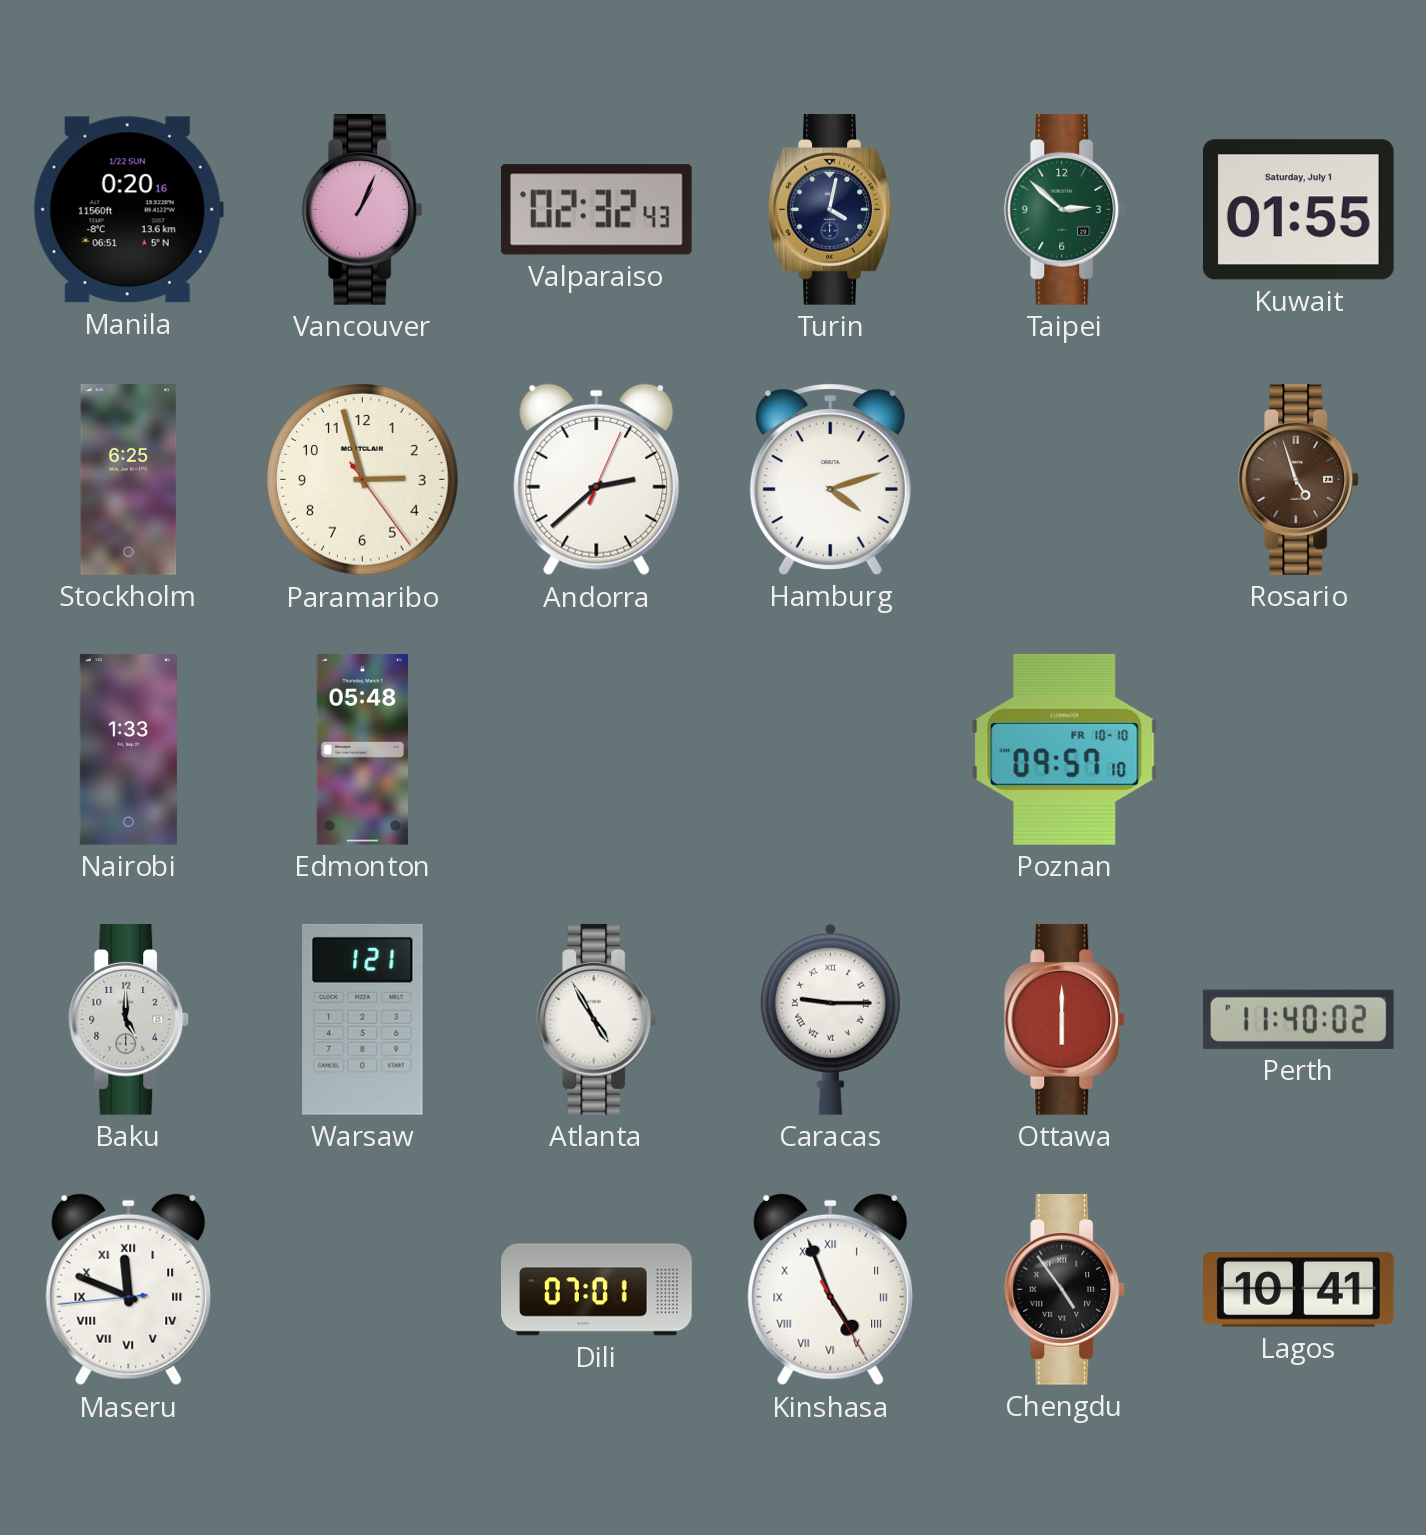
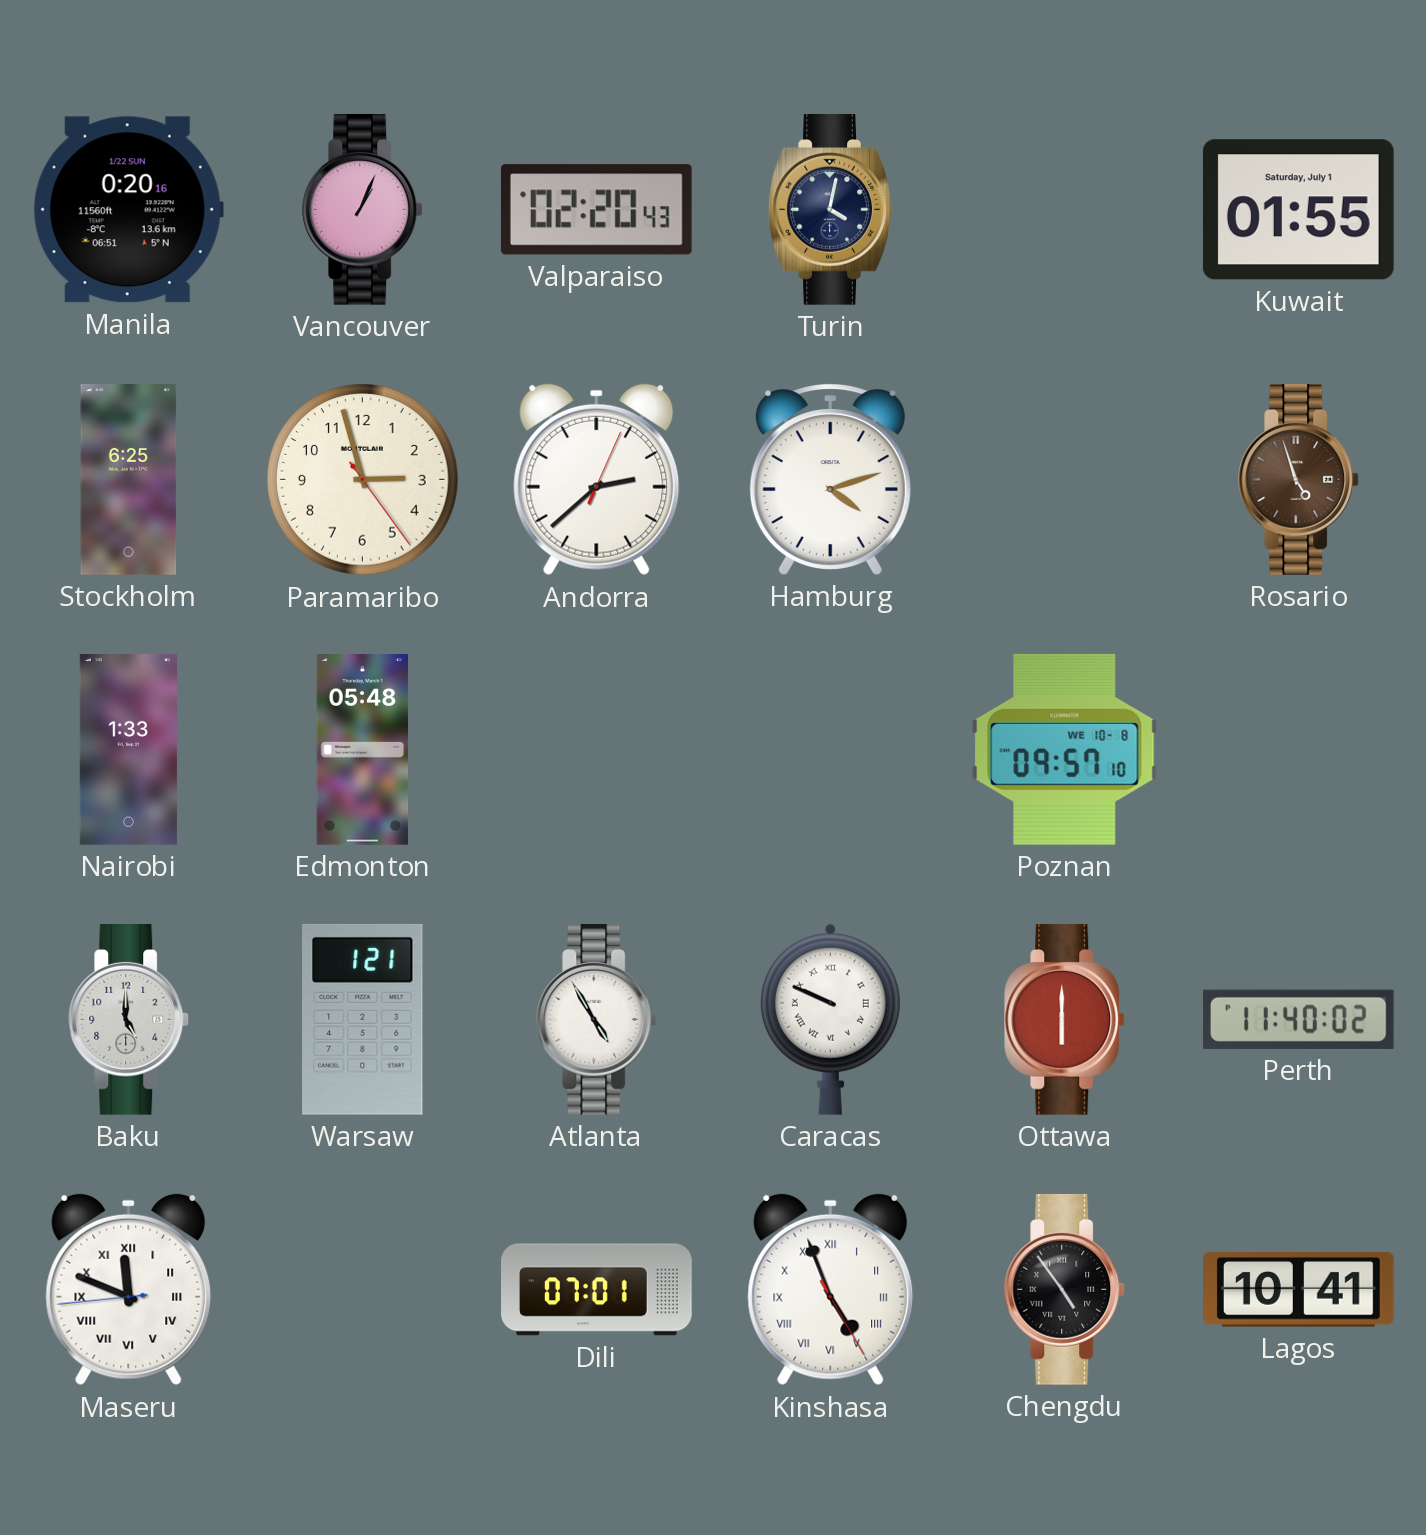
Valparaiso: 02:32 -> 02:20 (596, 210)
Taipei: 2:52 -> none (1065, 209)
Poznan date: FR 10-10 -> WE 10-8 (1065, 749)
Caracas: 9:15 -> 9:49 (830, 1019)
